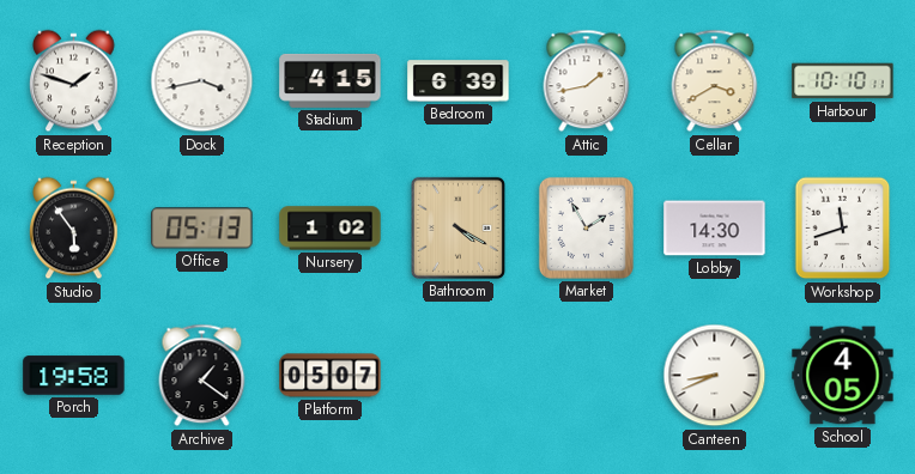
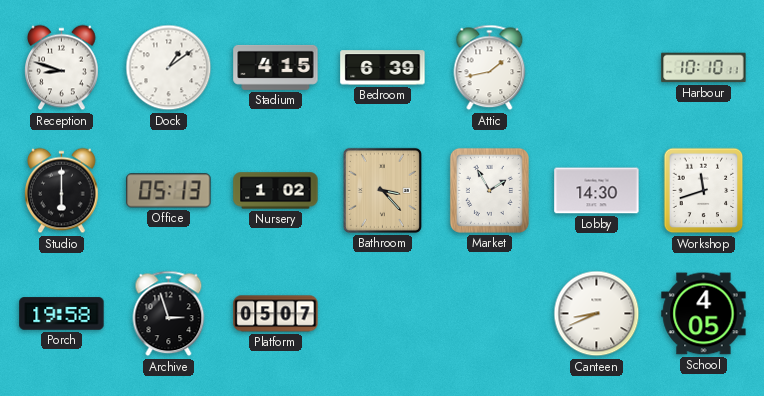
Reception: 1:48 -> 8:48 (62, 68)
Dock: 3:43 -> 1:09 (169, 68)
Cellar: 3:40 -> none (715, 81)
Studio: 5:54 -> 6:00 (62, 191)
Bathroom: 4:20 -> 3:23 (382, 190)
Archive: 1:21 -> 2:57 (169, 314)
